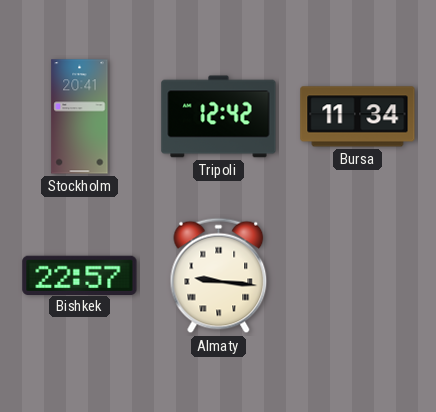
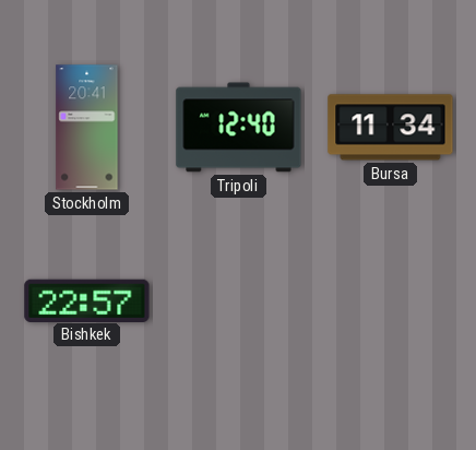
Tripoli: 12:42 -> 12:40 (239, 128)
Almaty: 9:16 -> none (219, 276)
